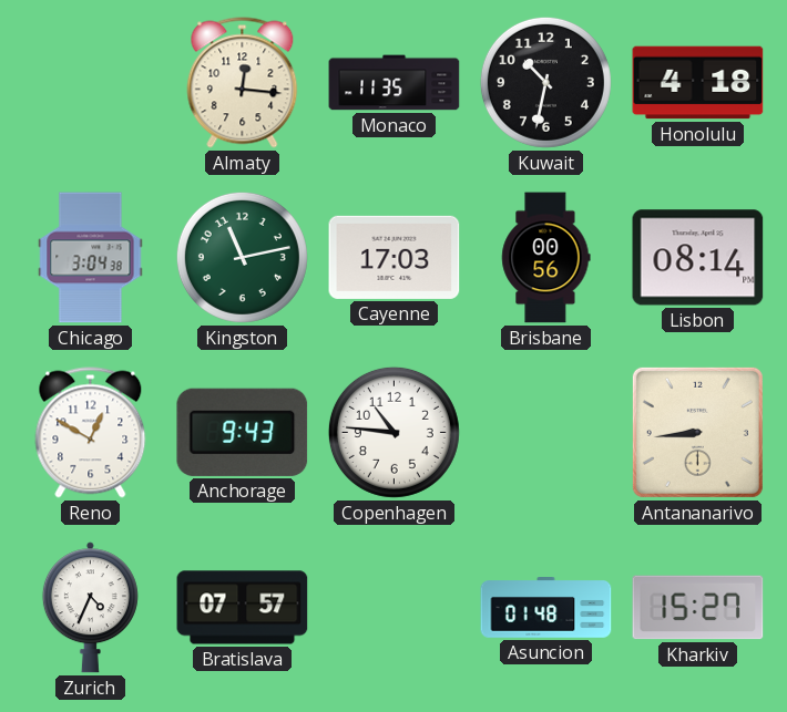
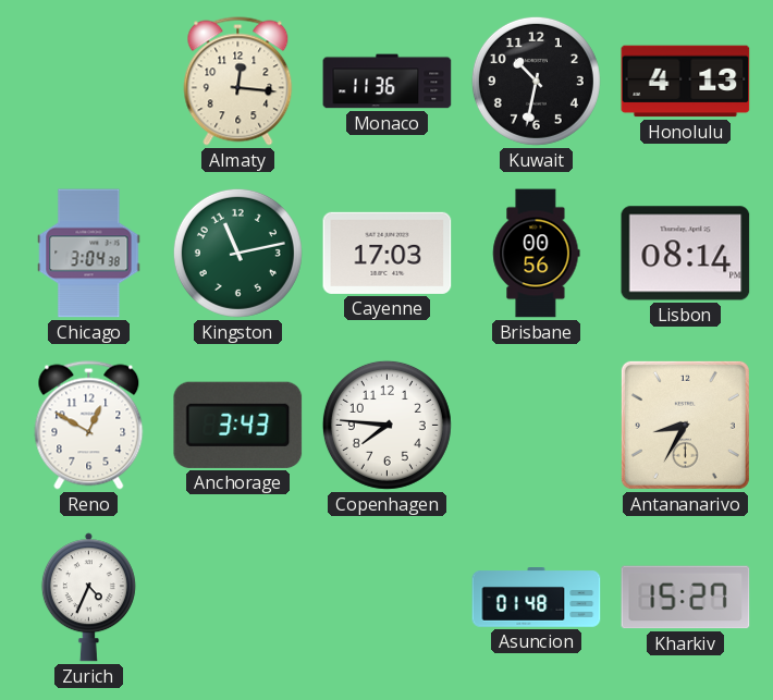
Monaco: 11:35 -> 11:36 (388, 82)
Honolulu: 4:18 -> 4:13 (686, 82)
Anchorage: 9:43 -> 3:43 (238, 425)
Copenhagen: 10:46 -> 7:46 (387, 425)
Antananarivo: 8:44 -> 8:35 (685, 425)
Bratislava: 07:57 -> none (243, 608)
